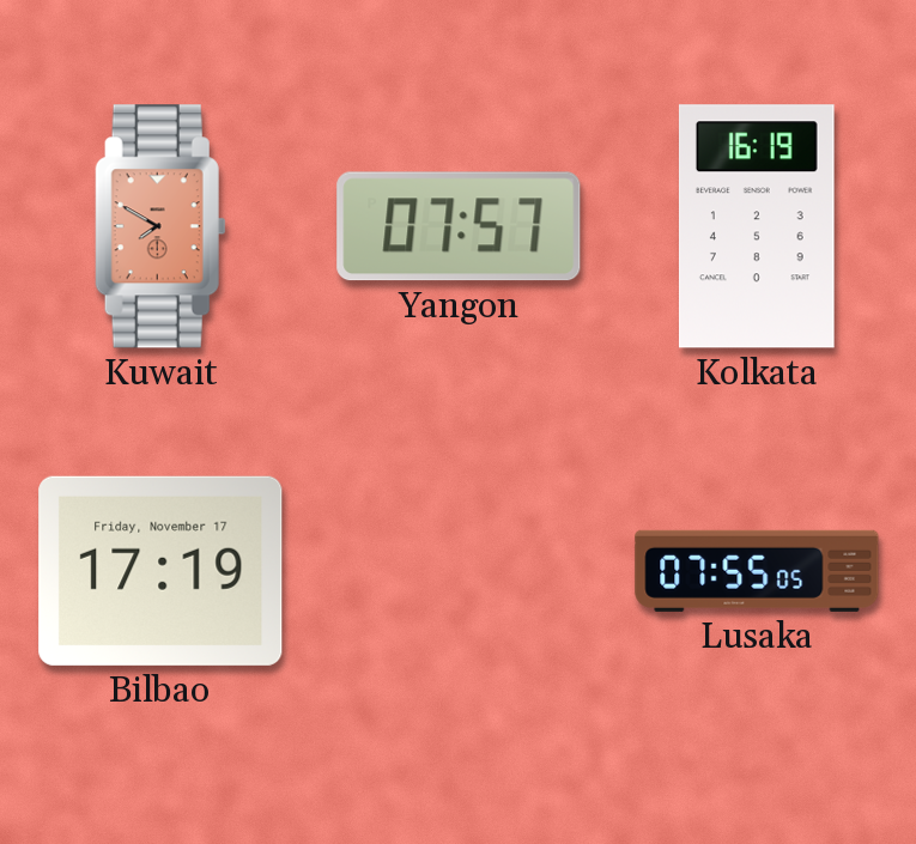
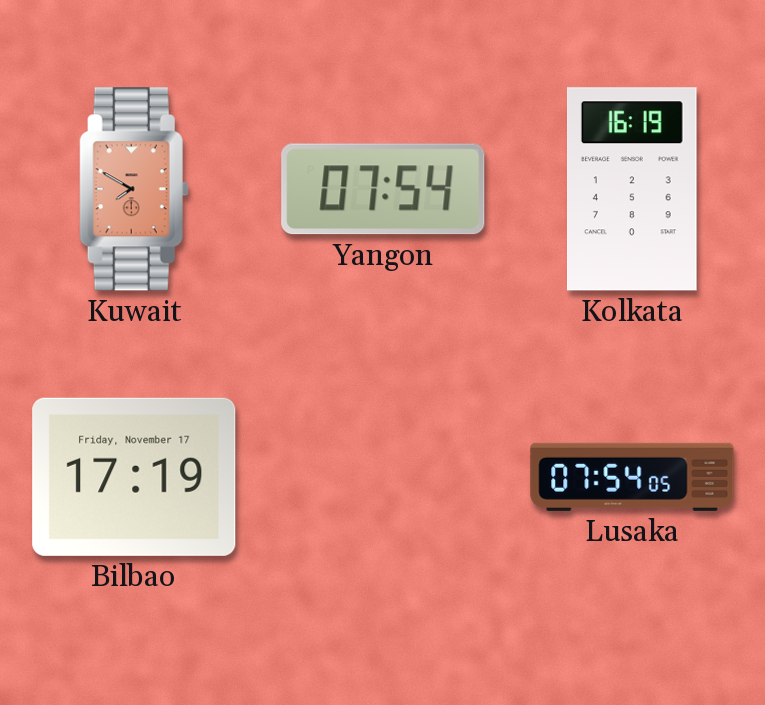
Yangon: 07:57 -> 07:54 (383, 189)
Lusaka: 07:55 -> 07:54 (632, 477)
